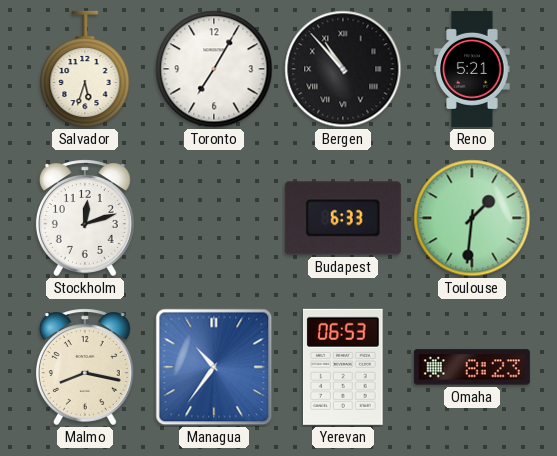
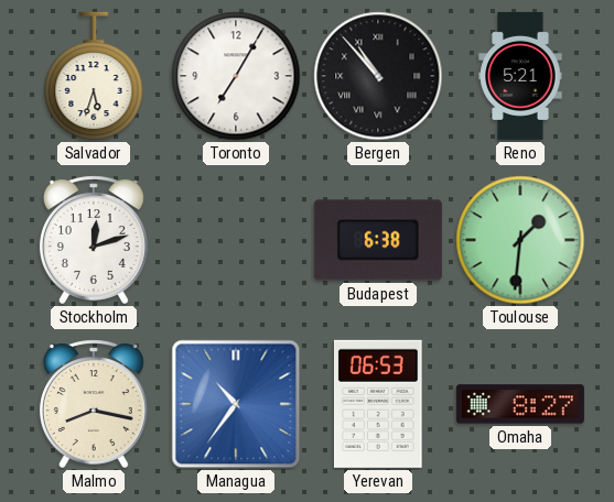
Budapest: 6:33 -> 6:38 (378, 240)
Omaha: 8:23 -> 8:27 (520, 404)
